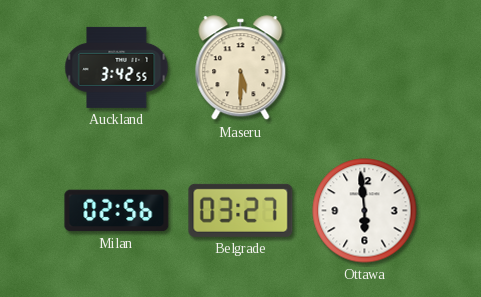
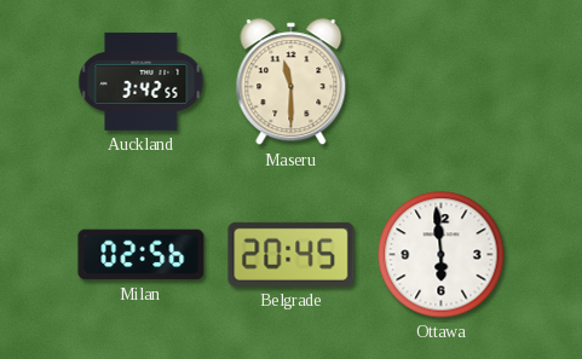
Maseru: 5:30 -> 11:30 (292, 82)
Belgrade: 03:27 -> 20:45 (292, 254)
